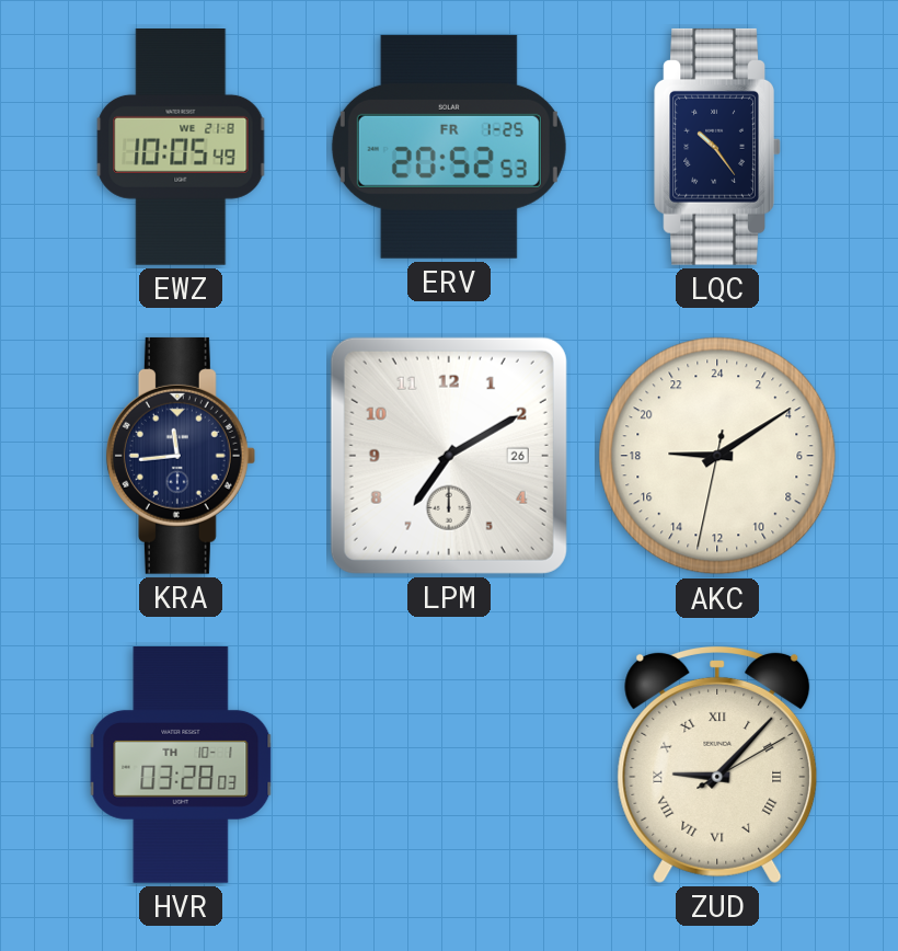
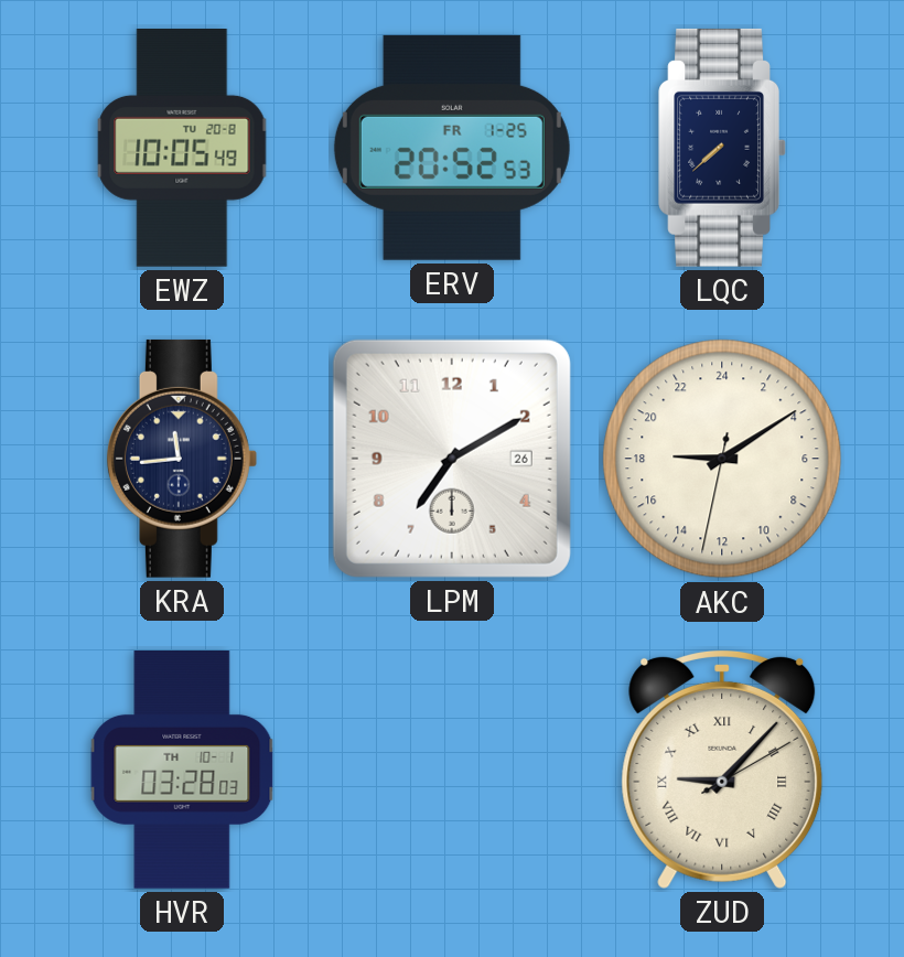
EWZ date: WE 21-8 -> TU 20-8 (182, 149)
LQC: 10:24 -> 7:38 (722, 148)
